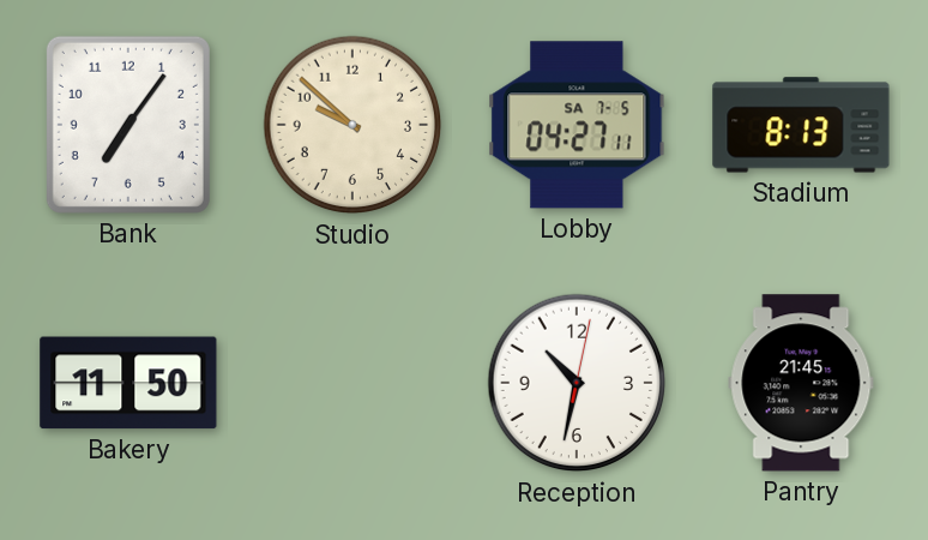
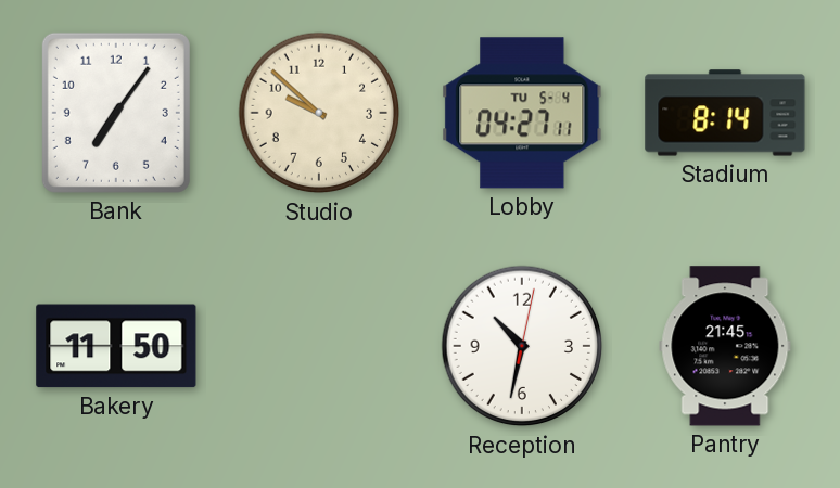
Lobby date: SA 7-5 -> TU 5-4 (522, 113)
Stadium: 8:13 -> 8:14 (725, 113)
